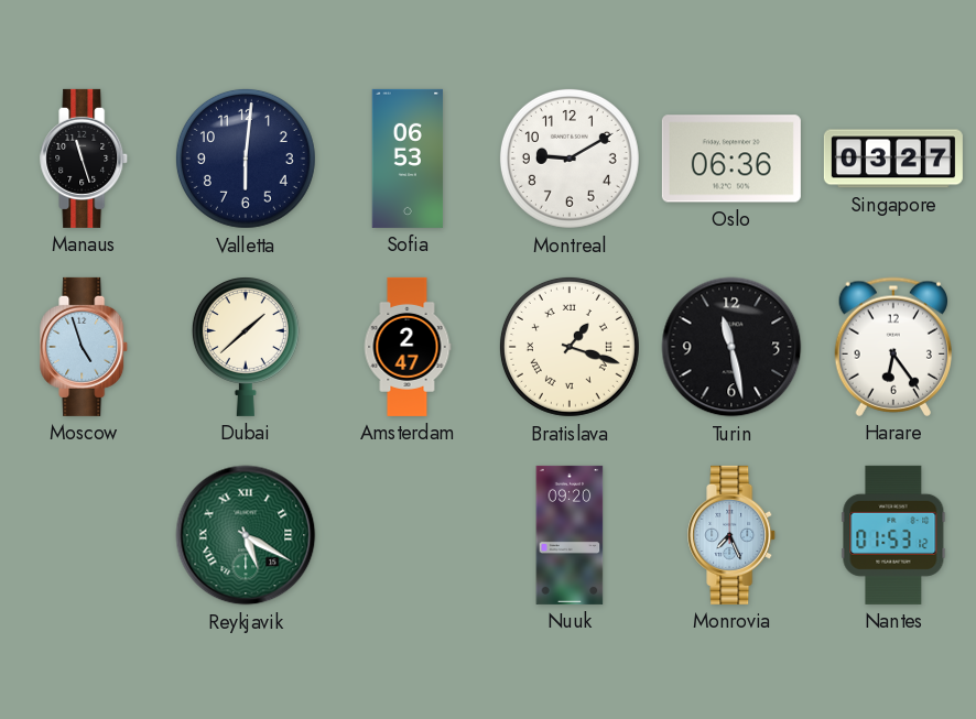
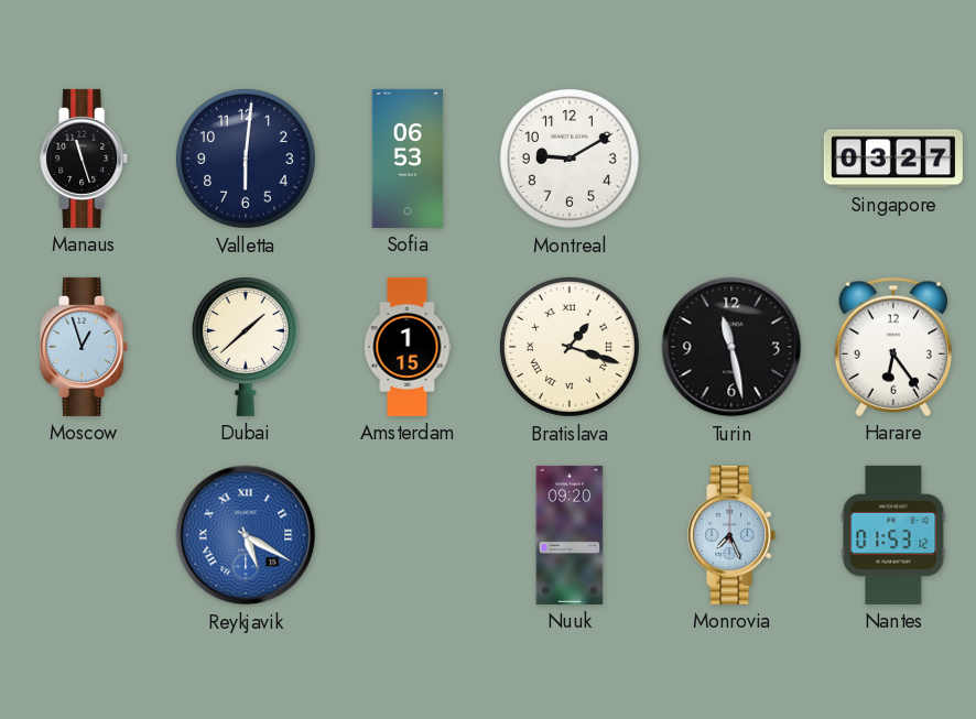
Oslo: 06:36 -> none (731, 159)
Moscow: 4:57 -> 12:57 (85, 347)
Amsterdam: 2:47 -> 1:15 (408, 347)
Reykjavik dial: green -> blue (246, 535)
